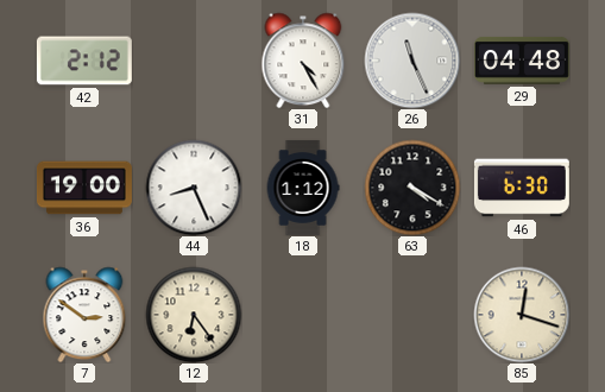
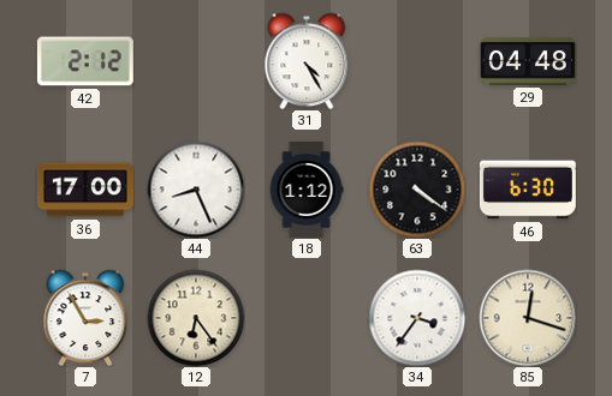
26: 11:26 -> none (412, 61)
36: 19:00 -> 17:00 (85, 190)
63: 4:20 -> 4:21 (417, 190)
7: 2:51 -> 2:55 (85, 318)
34: none -> 3:36 (417, 318)
